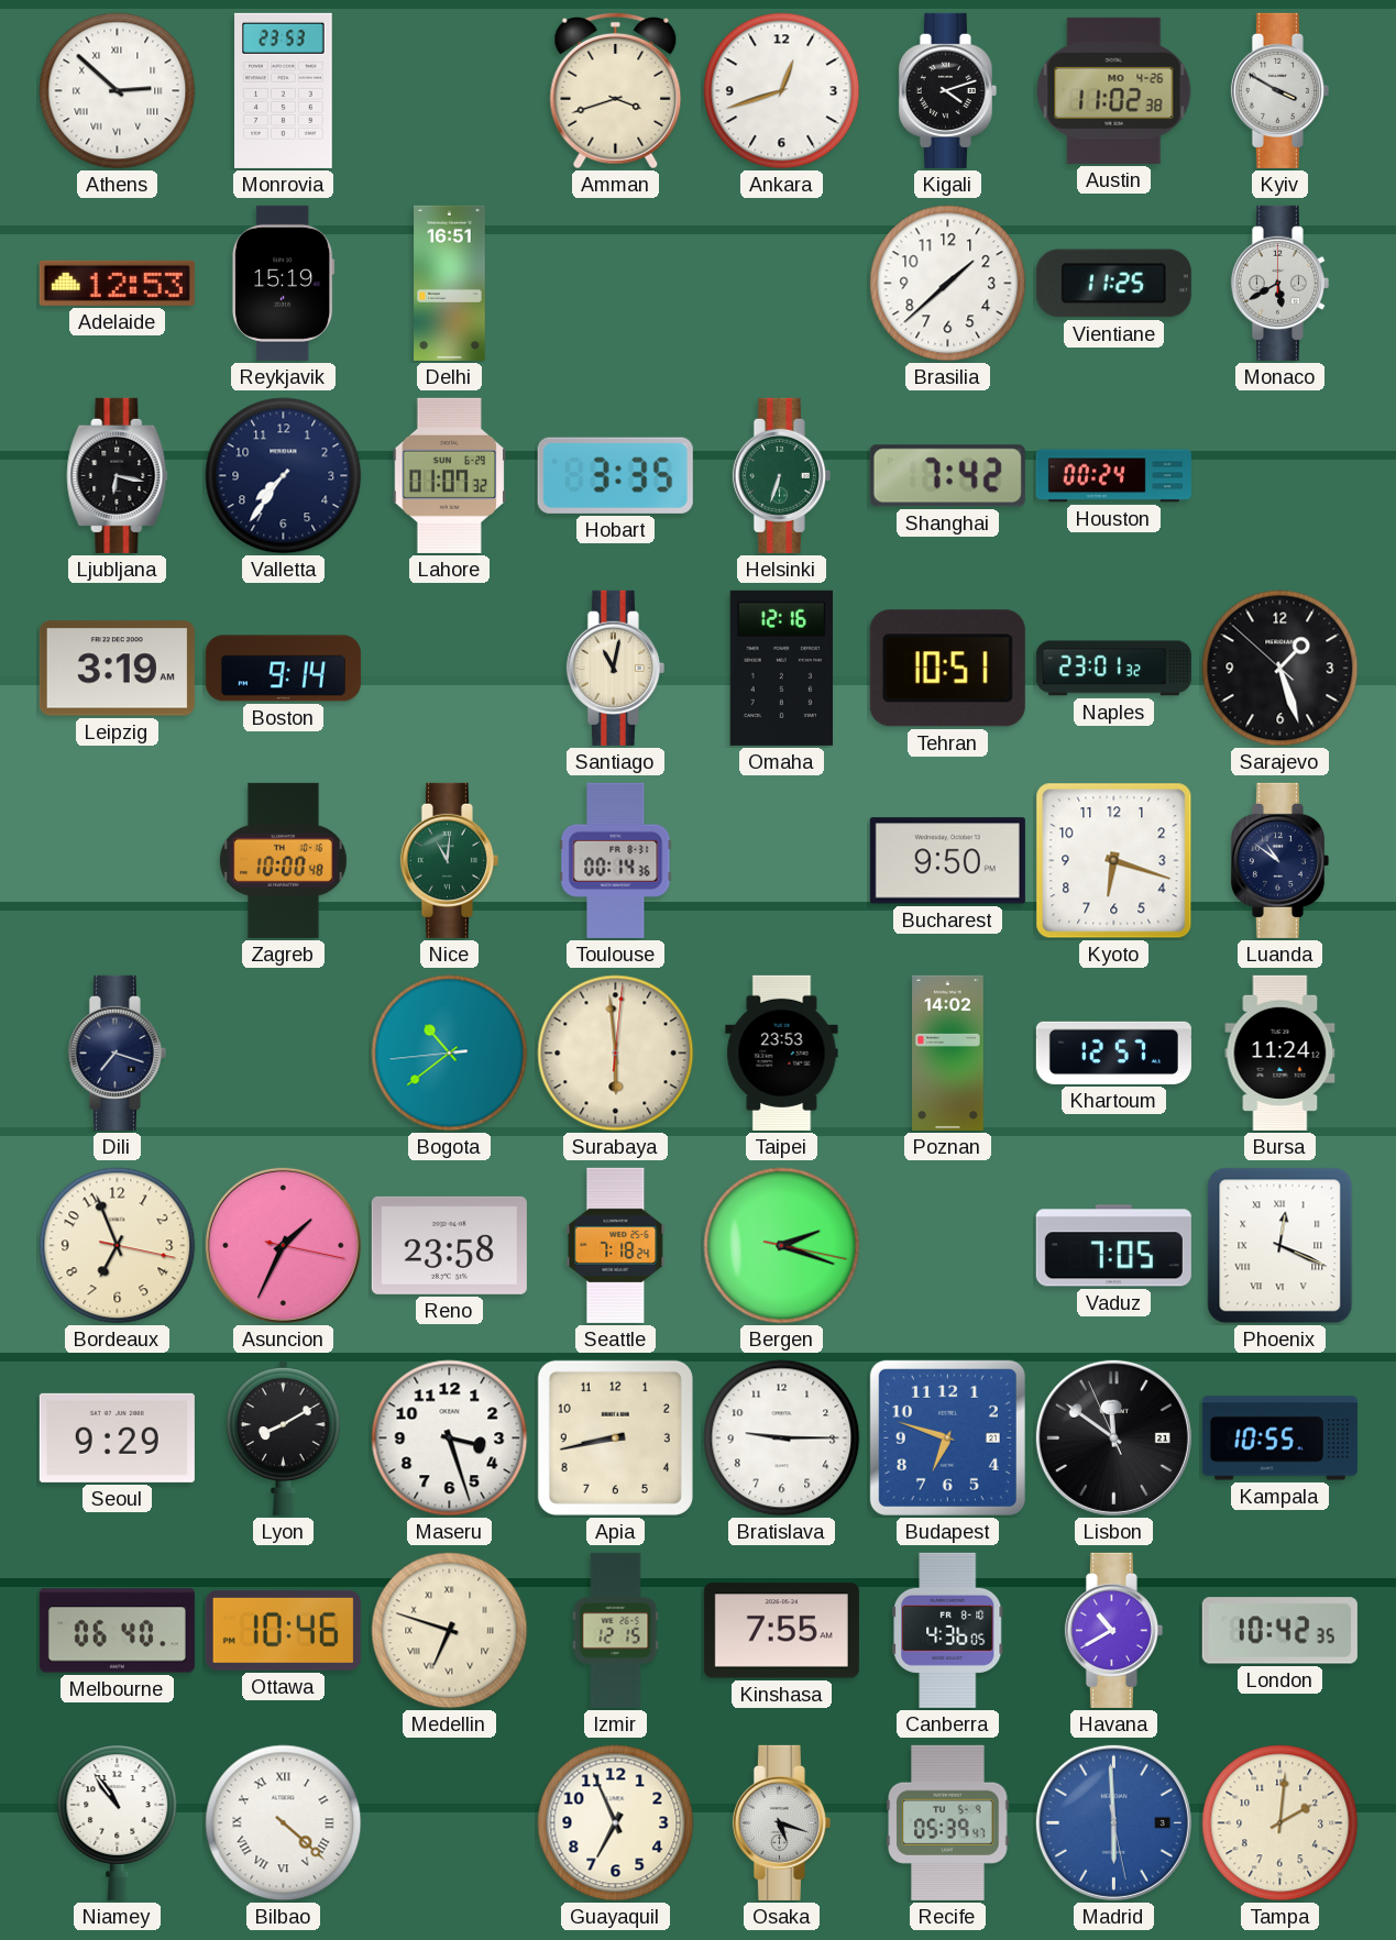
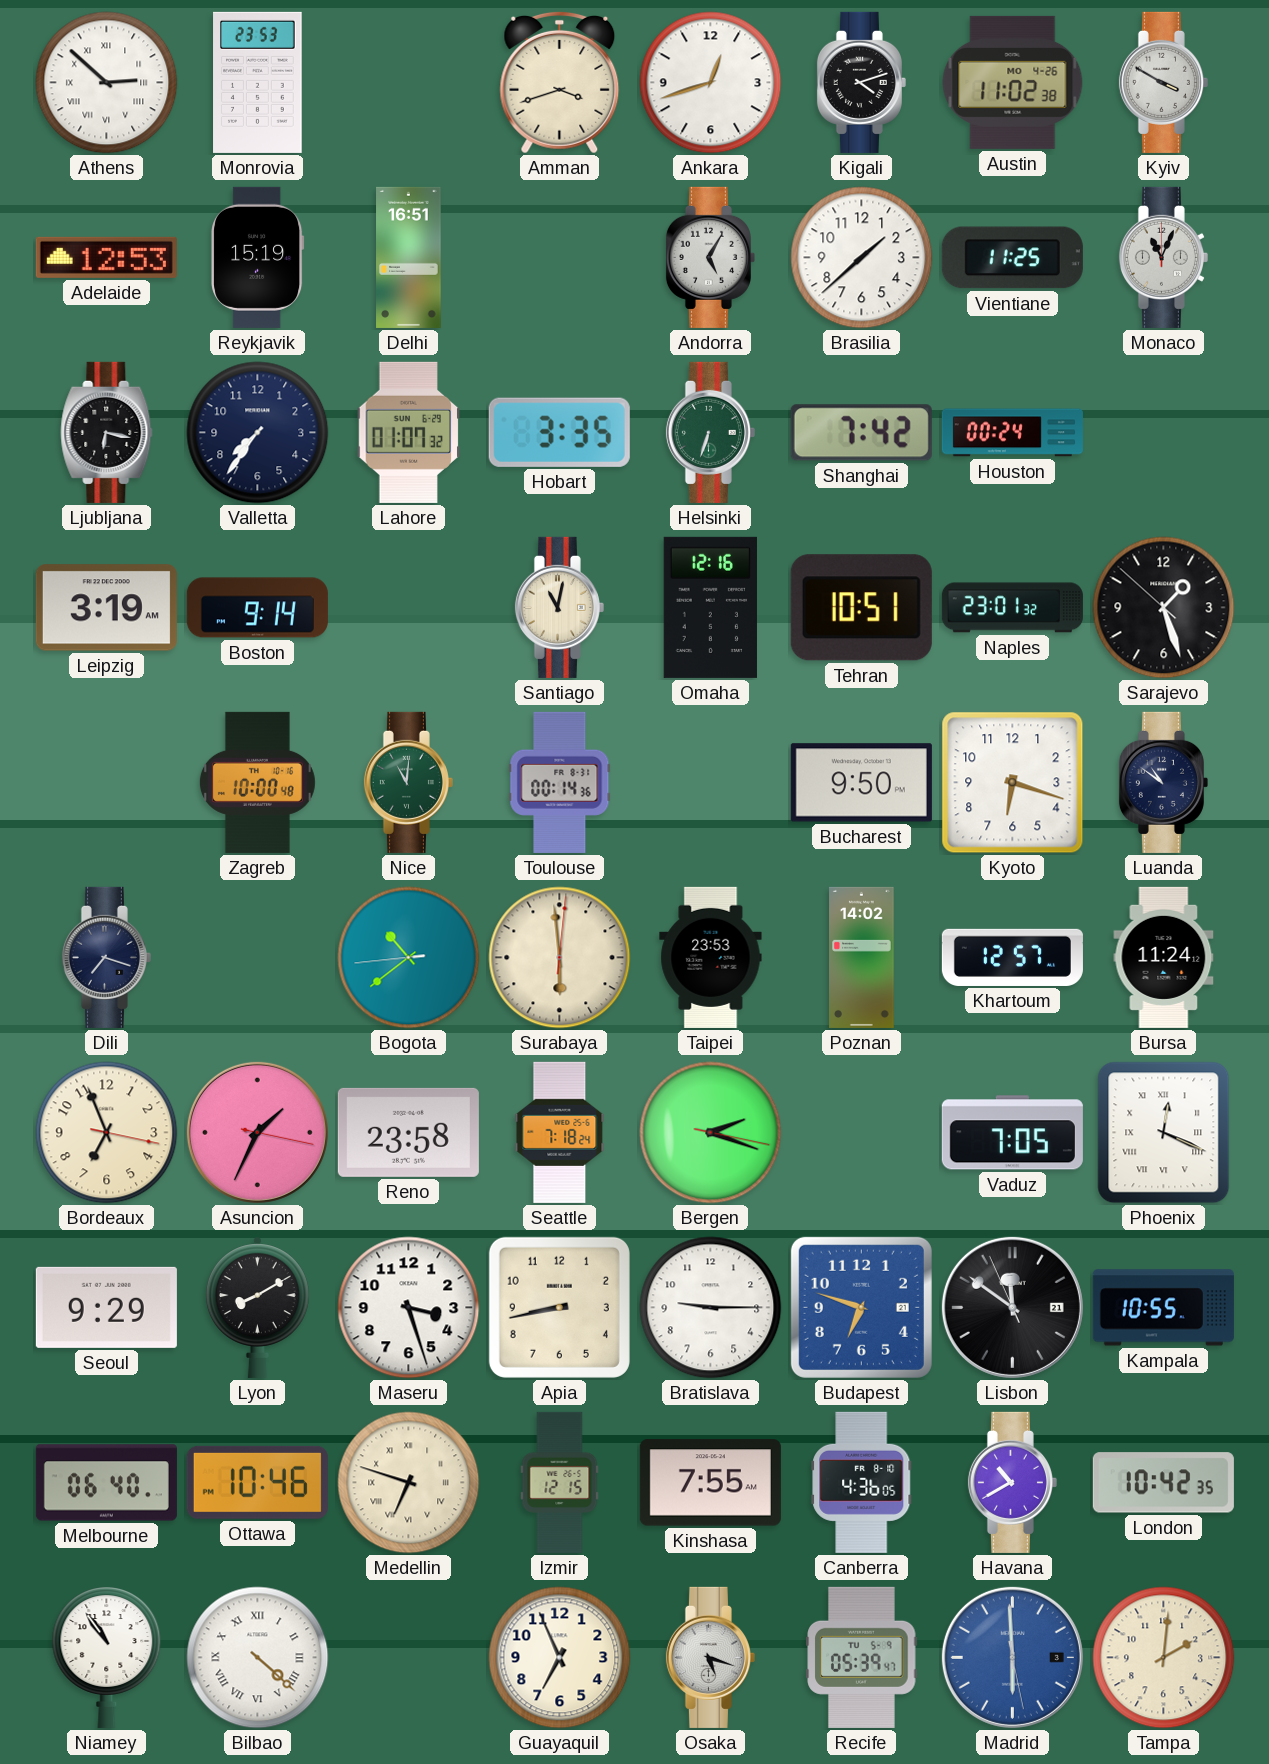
Andorra: none -> 5:05 (710, 257)
Monaco: 5:40 -> 11:04 (1163, 257)
